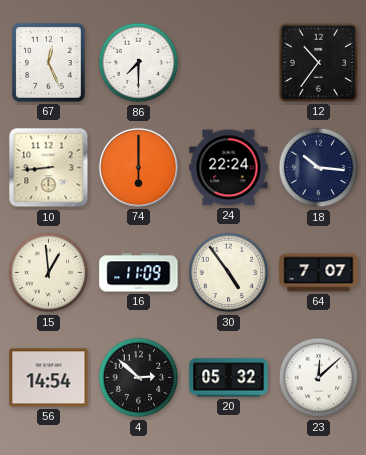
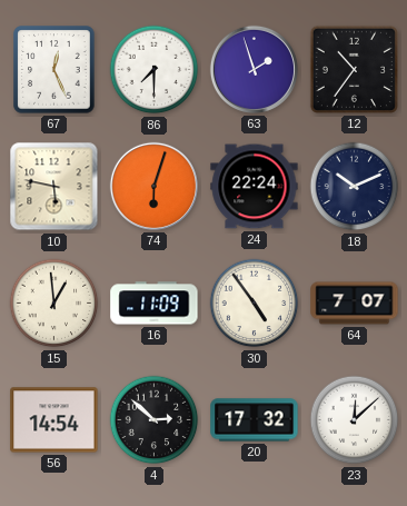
63: none -> 1:57 (254, 69)
10: 8:44 -> 5:47 (54, 187)
74: 6:00 -> 6:03 (153, 186)
18: 10:16 -> 10:11 (355, 187)
20: 05:32 -> 17:32 (255, 420)
